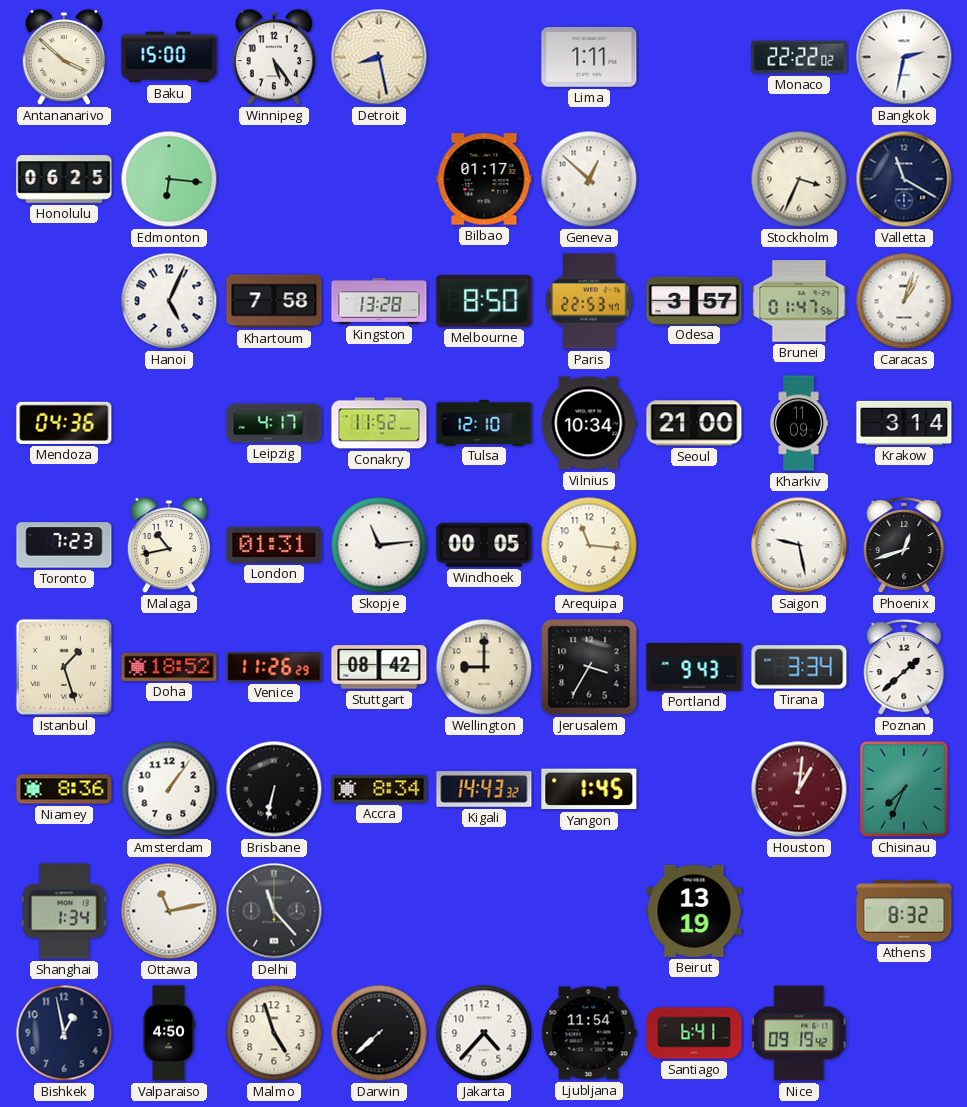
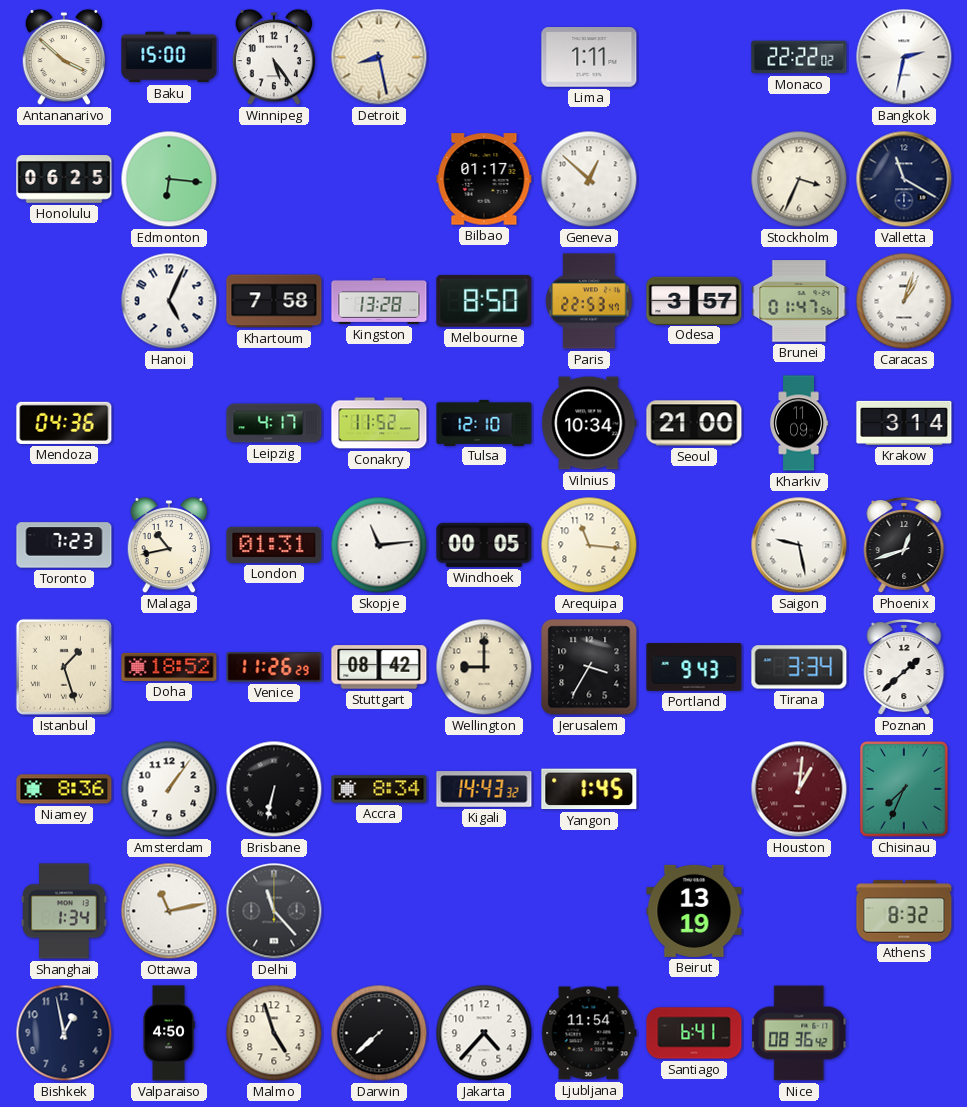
Nice: 09:19 -> 08:36 (800, 1033)
